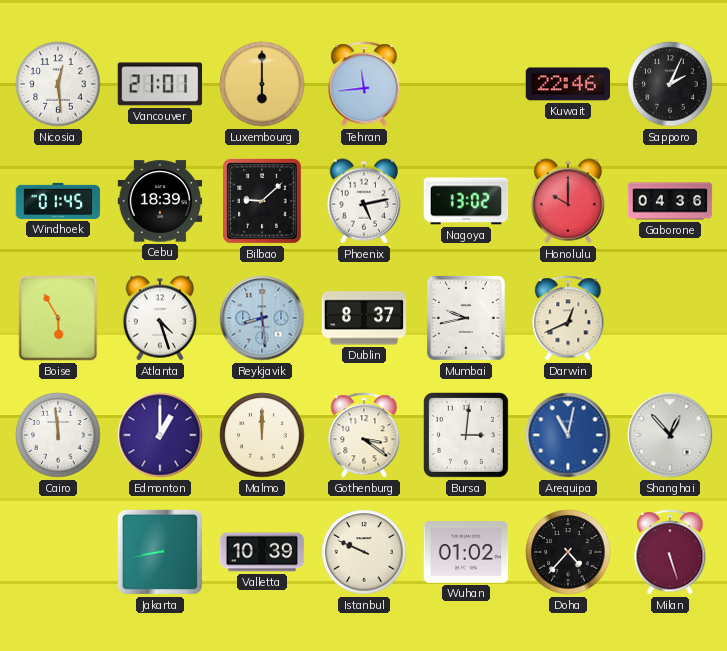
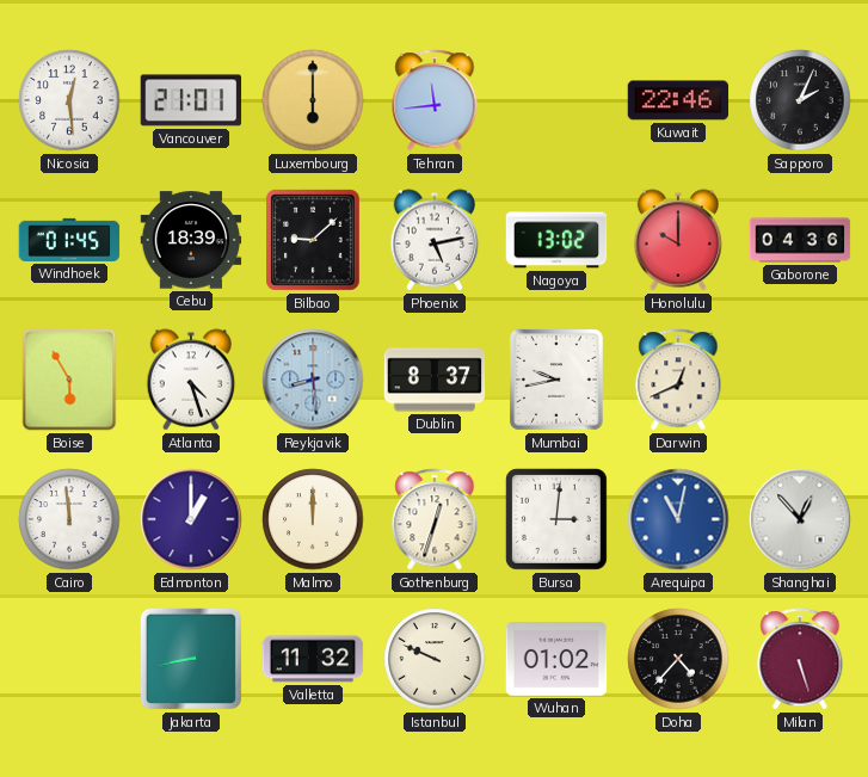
Gothenburg: 3:21 -> 12:33 (435, 519)
Valletta: 10:39 -> 11:32 (313, 659)
